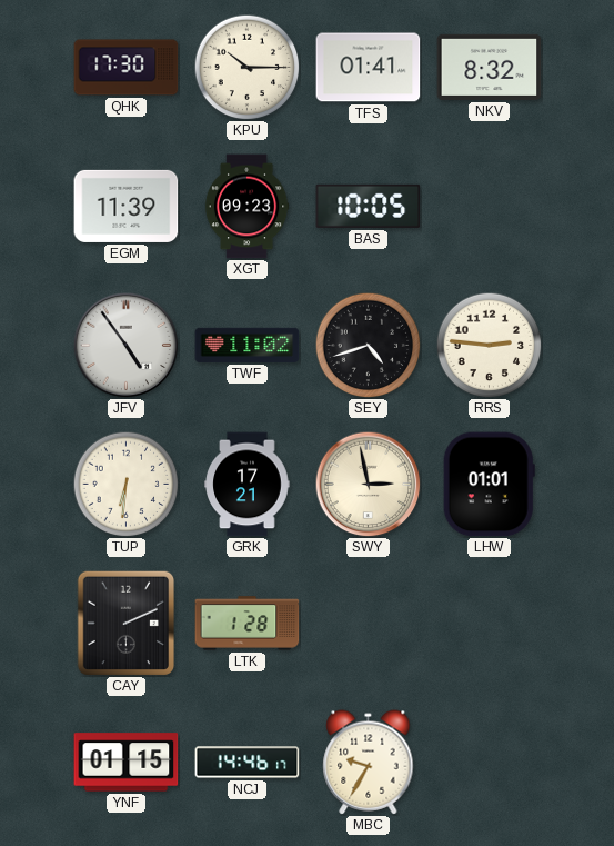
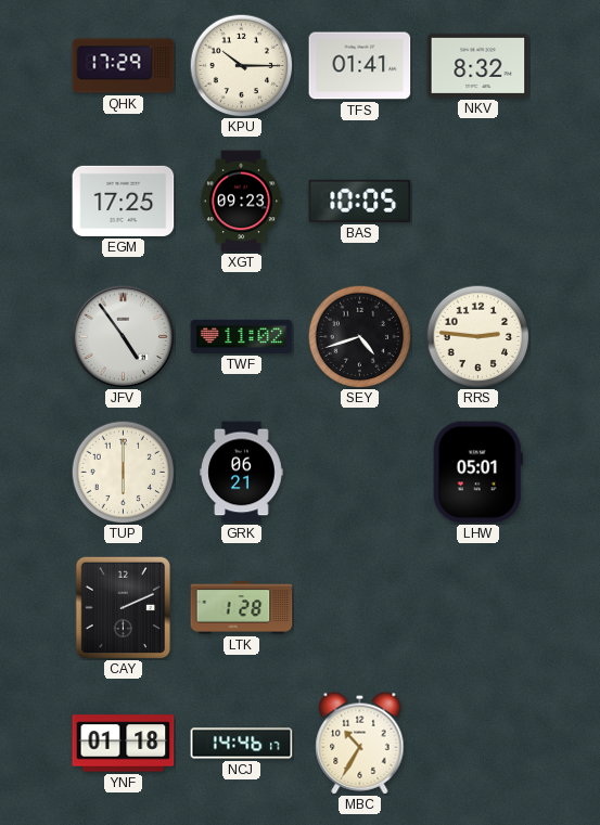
QHK: 17:30 -> 17:29 (124, 66)
EGM: 11:39 -> 17:25 (124, 201)
TUP: 6:31 -> 6:00 (123, 472)
GRK: 17:21 -> 06:21 (242, 473)
SWY: 2:58 -> none (368, 484)
LHW: 01:01 -> 05:01 (477, 473)
YNF: 01:15 -> 01:18 (124, 744)
MBC: 9:35 -> 10:35 (360, 744)
